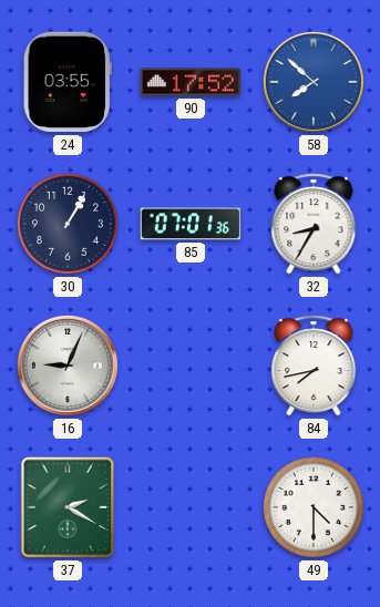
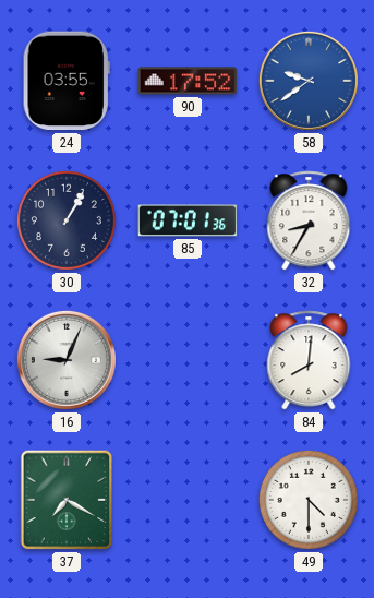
58: 7:52 -> 9:39 (309, 81)
84: 7:43 -> 8:01 (309, 360)
37: 2:20 -> 7:20 (67, 500)
